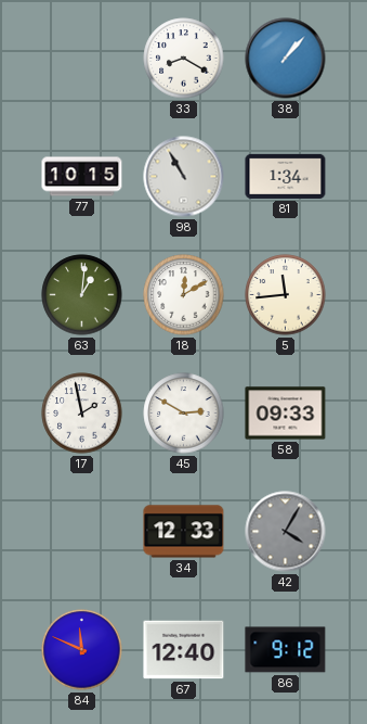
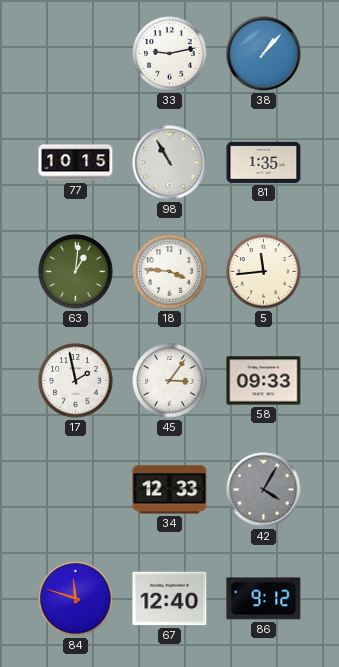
33: 8:20 -> 9:13 (170, 54)
81: 1:34 -> 1:35 (264, 162)
18: 12:10 -> 3:46 (170, 272)
45: 2:50 -> 3:06 (170, 381)
84: 11:49 -> 11:48 (76, 599)
